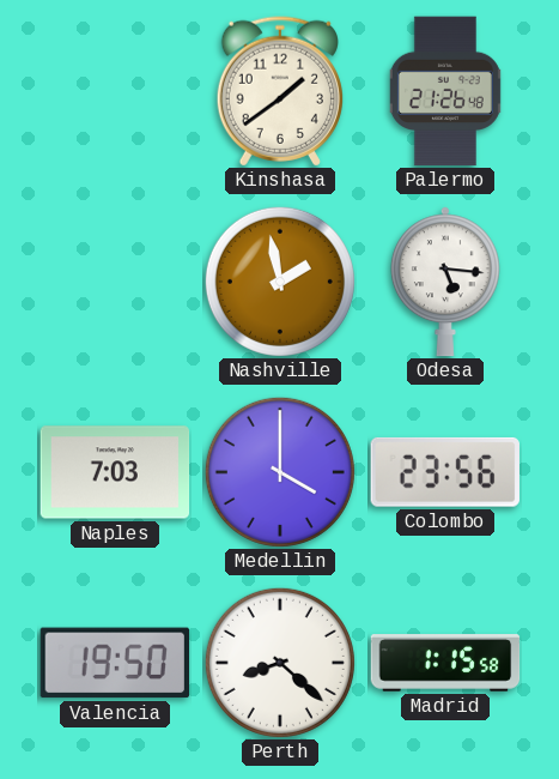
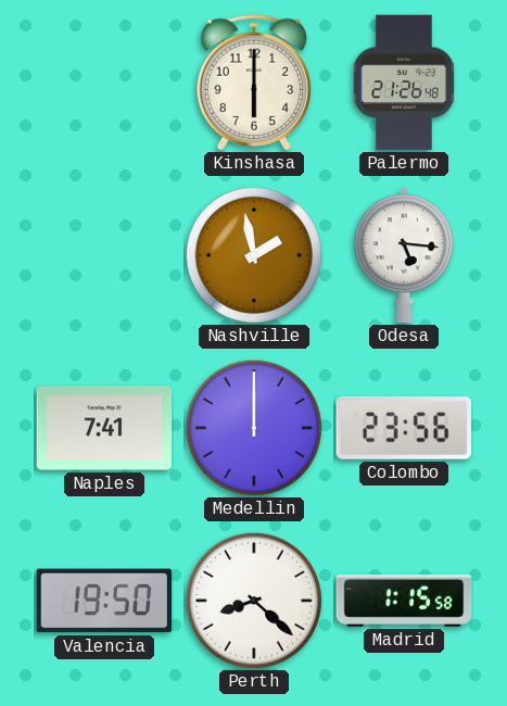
Kinshasa: 1:39 -> 6:00 (254, 83)
Naples: 7:03 -> 7:41 (104, 428)
Medellin: 4:00 -> 12:00 (254, 428)
